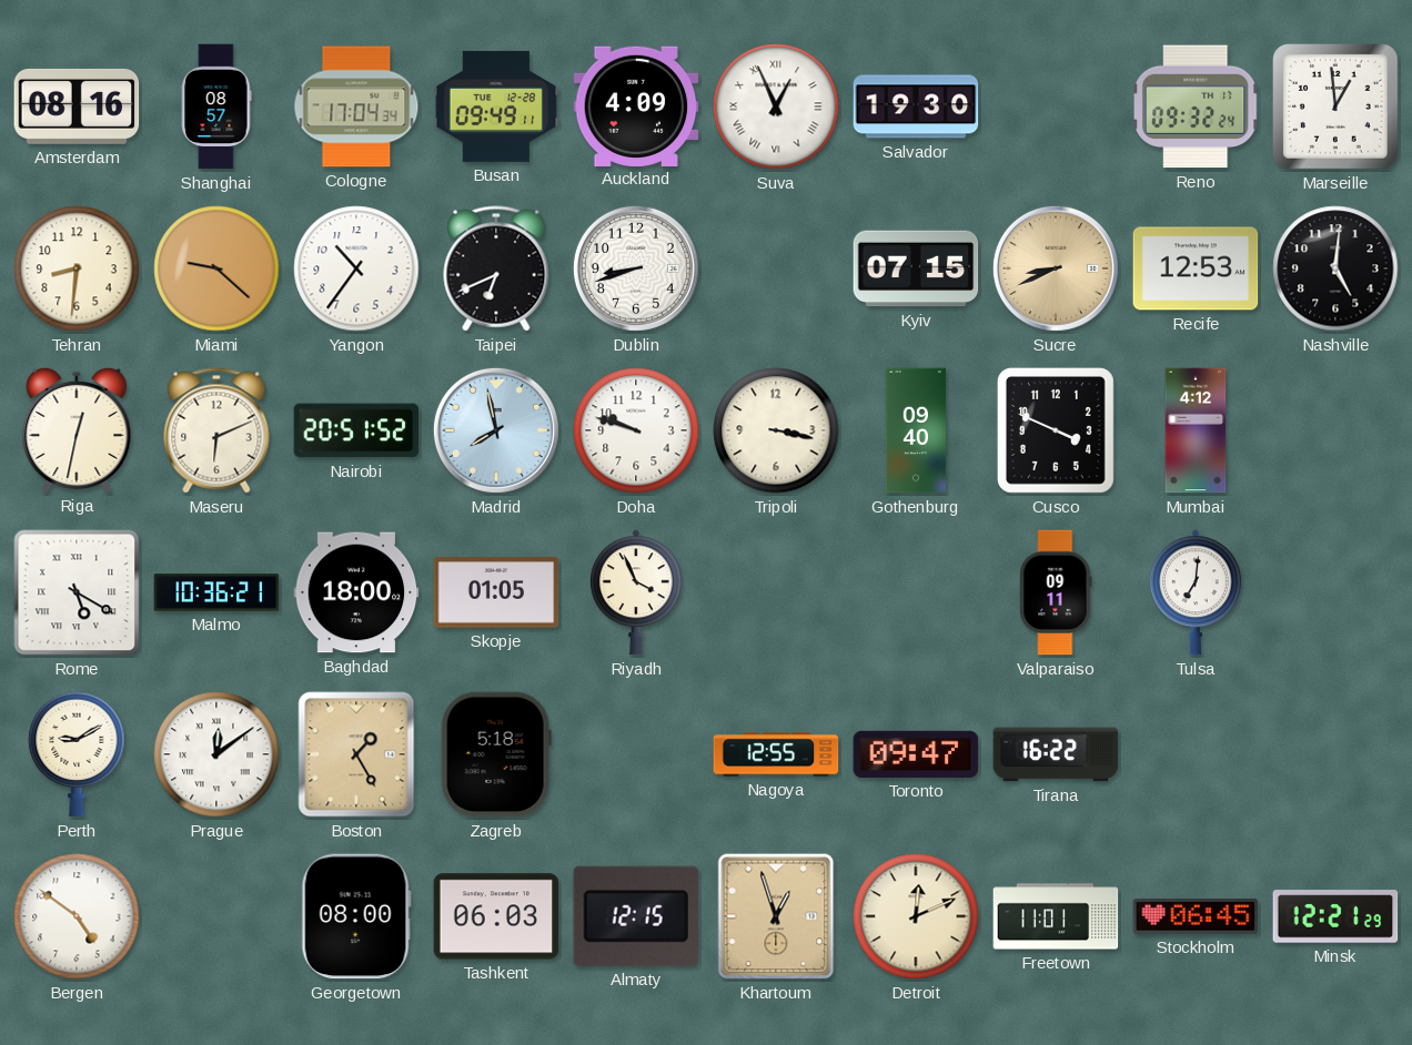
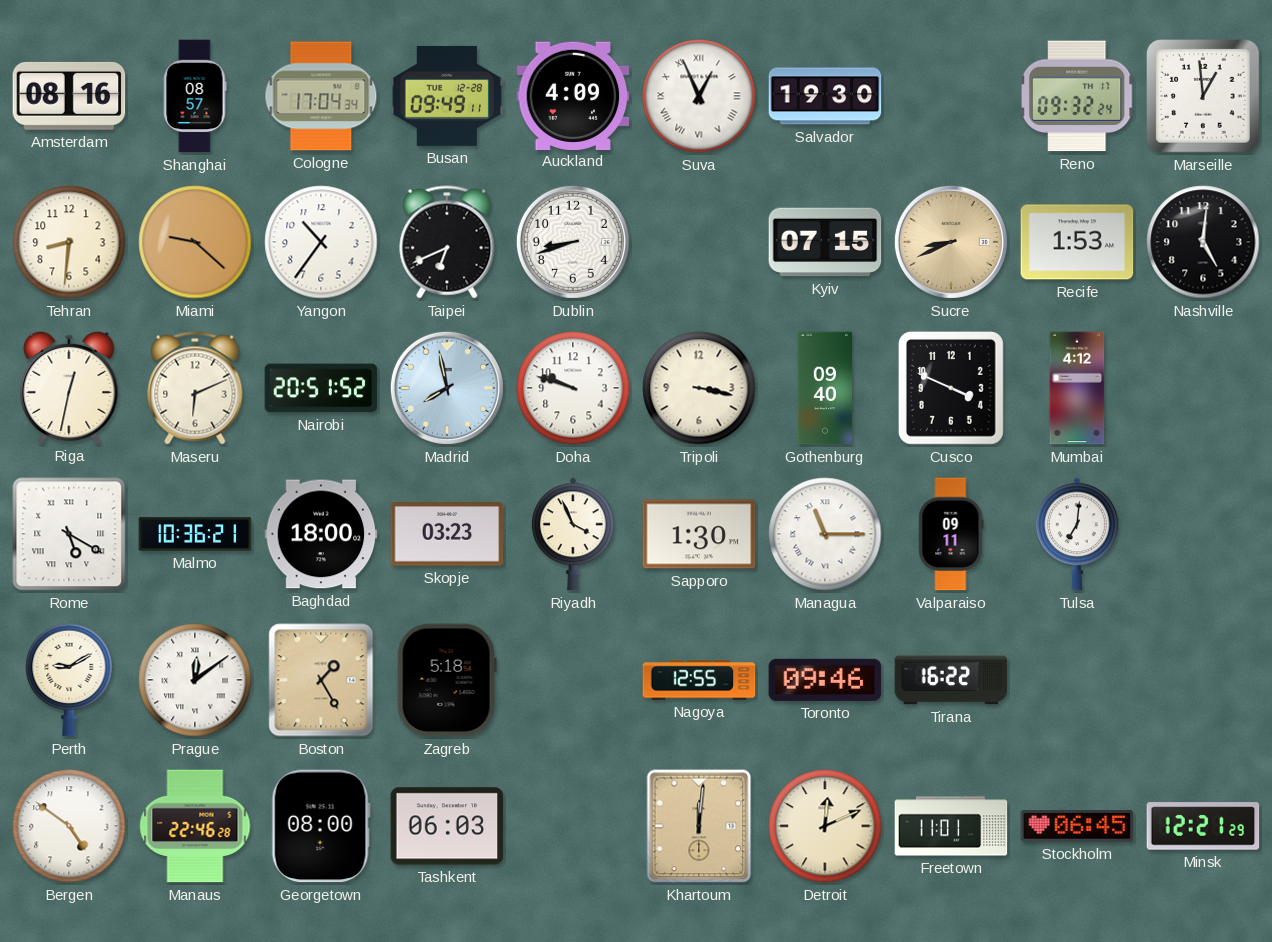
Recife: 12:53 -> 1:53 (1077, 242)
Skopje: 01:05 -> 03:23 (447, 534)
Sapporo: none -> 1:30 (699, 534)
Managua: none -> 11:15 (825, 534)
Toronto: 09:47 -> 09:46 (825, 680)
Manaus: none -> 22:46 (195, 826)
Almaty: 12:15 -> none (636, 916)
Khartoum: 12:57 -> 12:01 (699, 826)
